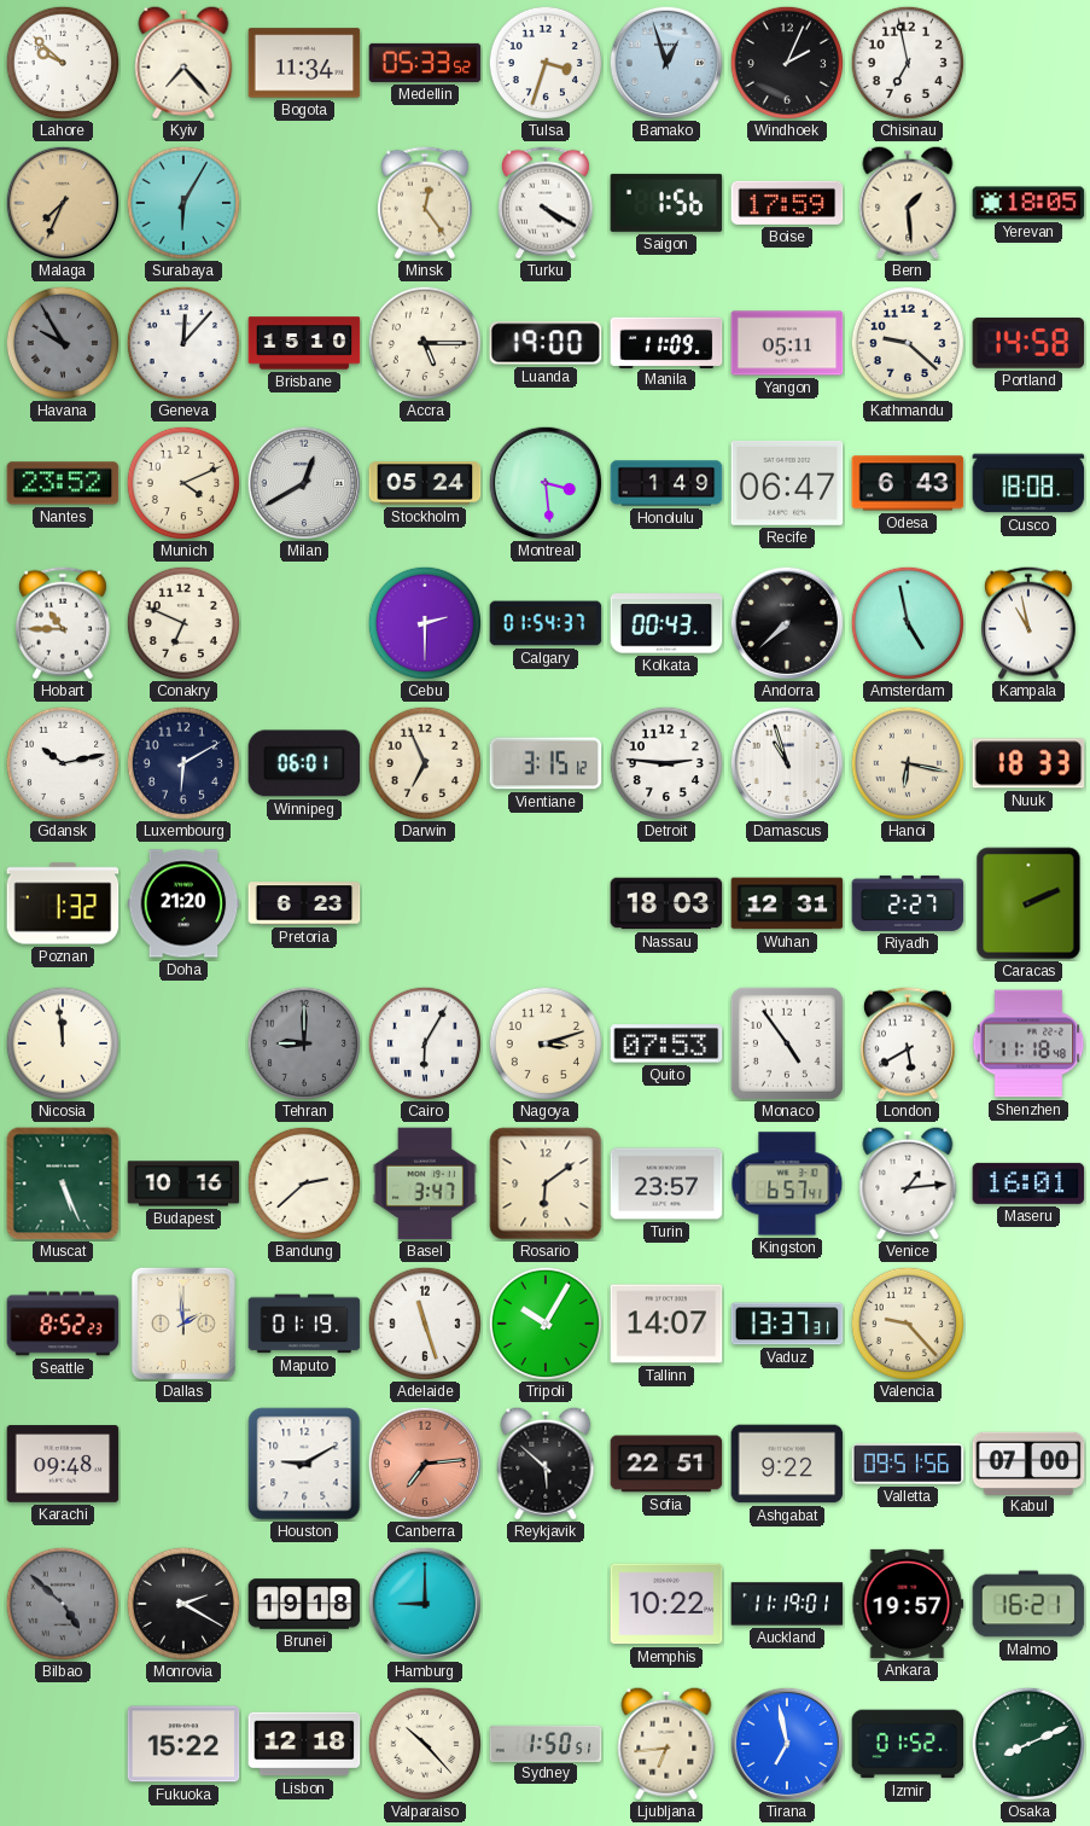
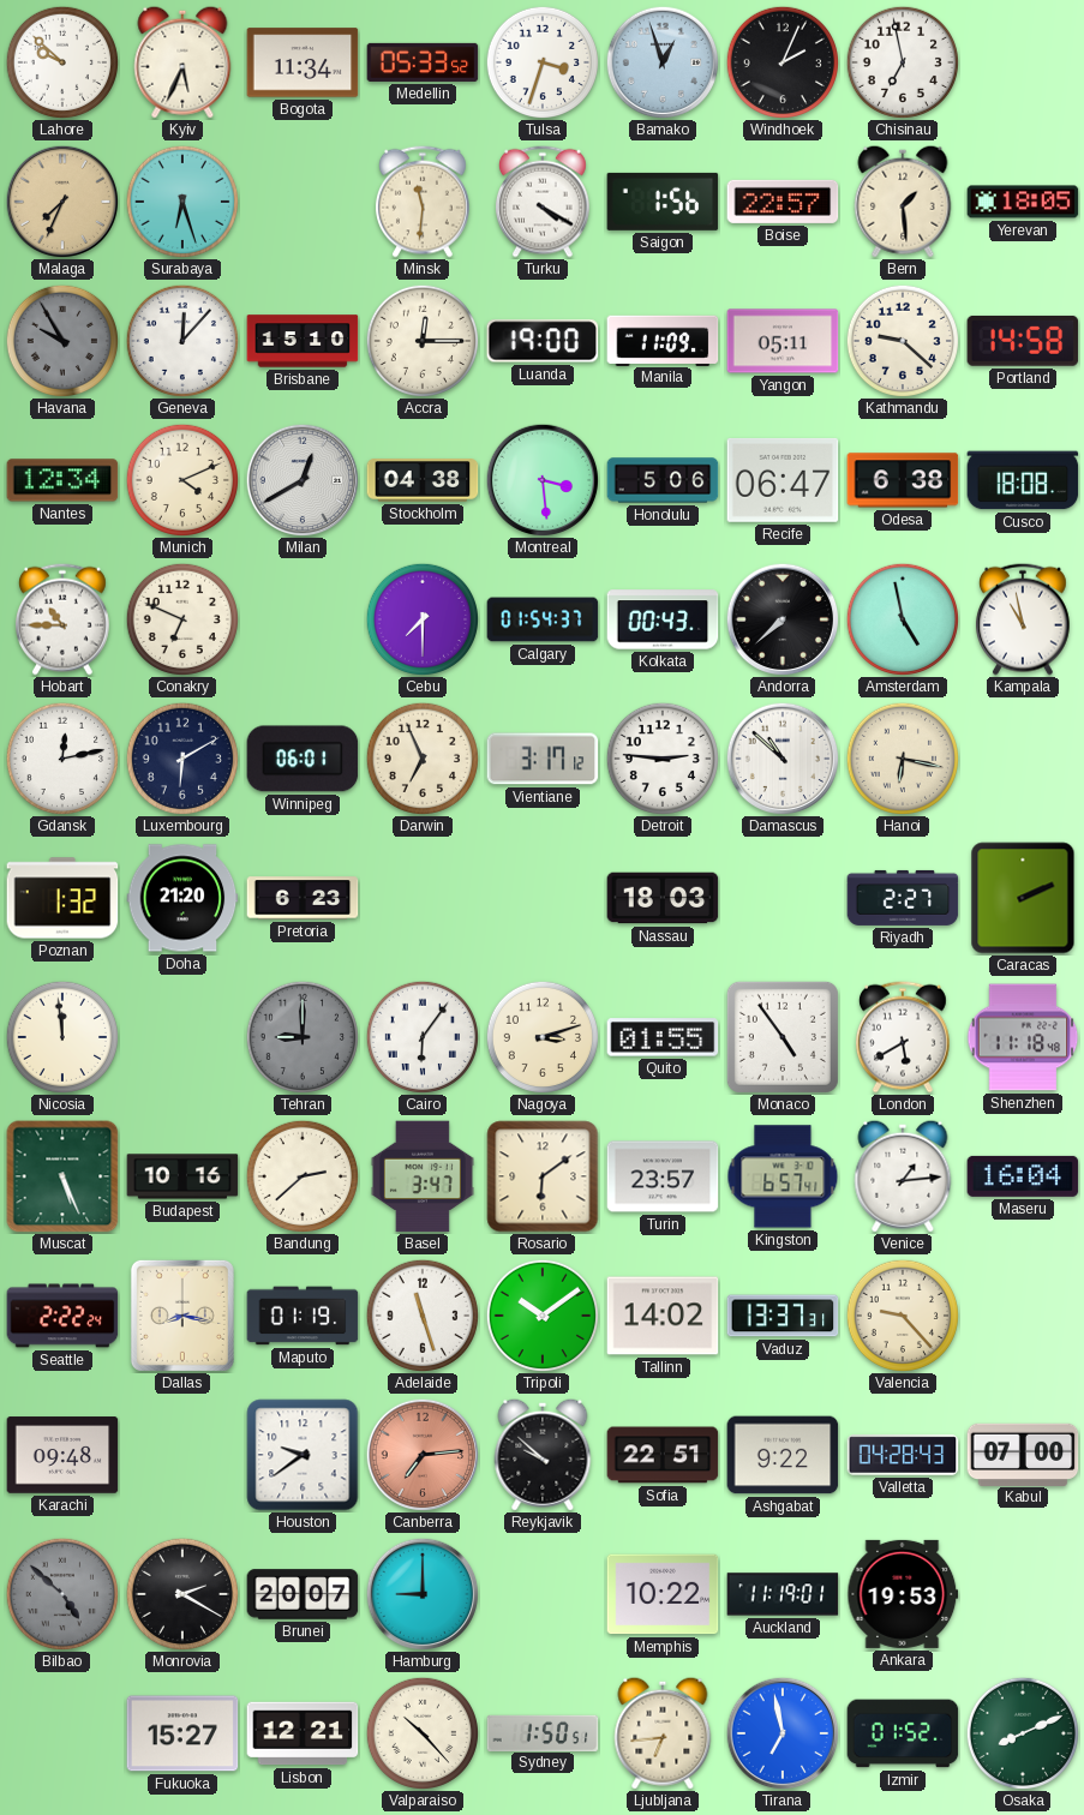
Kyiv: 7:23 -> 5:34 (182, 62)
Surabaya: 6:05 -> 6:27 (181, 200)
Minsk: 12:24 -> 11:31 (423, 202)
Boise: 17:59 -> 22:57 (783, 202)
Accra: 5:15 -> 12:15 (421, 340)
Nantes: 23:52 -> 12:34 (62, 480)
Stockholm: 05:24 -> 04:38 (423, 480)
Honolulu: 1:49 -> 5:06 (663, 480)
Odesa: 6:43 -> 6:38 (903, 480)
Cebu: 2:30 -> 7:30 (421, 618)
Gdansk: 10:13 -> 12:13 (61, 757)
Vientiane: 3:15 -> 3:17 (543, 759)
Damascus: 10:57 -> 10:52 (783, 759)
Nuuk: 18:33 -> none (1028, 763)
Wuhan: 12:31 -> none (787, 903)
Cairo: 6:05 -> 6:06 (421, 1036)
Quito: 07:53 -> 01:55 (663, 1037)
Maseru: 16:01 -> 16:04 (1023, 1176)
Seattle: 8:52 -> 2:22 (62, 1316)
Dallas: 1:59 -> 8:17 (182, 1316)
Tripoli: 10:05 -> 10:09 (541, 1314)
Tallinn: 14:07 -> 14:02 (663, 1316)
Houston: 9:10 -> 9:39 (303, 1455)
Reykjavik: 5:52 -> 9:52 (543, 1455)
Valletta: 09:51 -> 04:28 (903, 1455)
Brunei: 19:18 -> 20:07 (303, 1594)
Ankara: 19:57 -> 19:53 (903, 1594)
Malmo: 16:21 -> none (1028, 1604)
Fukuoka: 15:22 -> 15:27 (182, 1733)
Lisbon: 12:18 -> 12:21 (303, 1733)
